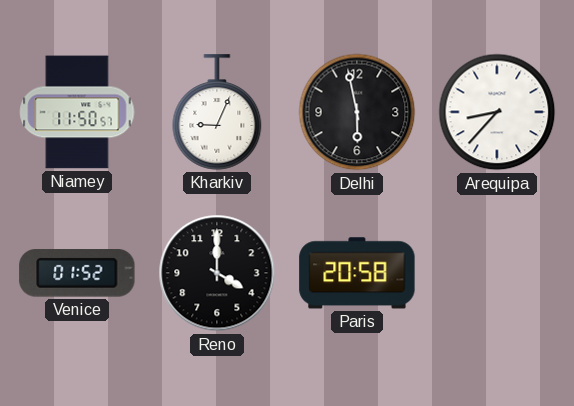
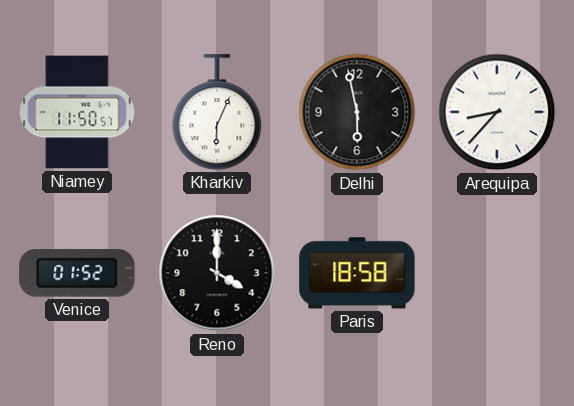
Kharkiv: 9:04 -> 6:04 (217, 112)
Paris: 20:58 -> 18:58 (357, 273)
